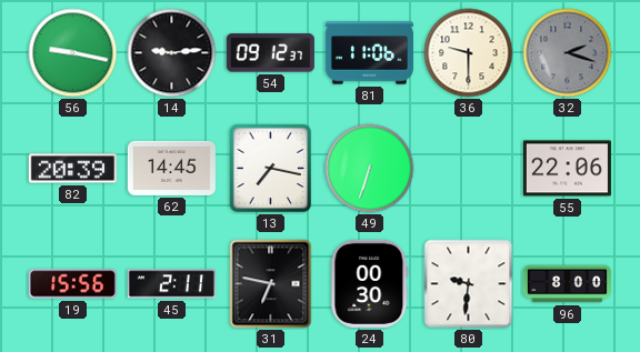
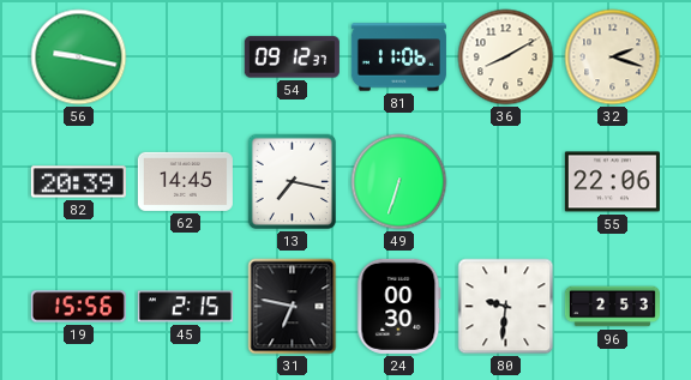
14: 9:14 -> none (172, 53)
36: 9:30 -> 8:10 (506, 58)
32 dial: grey -> cream (613, 58)
45: 2:11 -> 2:15 (185, 307)
96: 8:00 -> 2:53 (612, 307)
